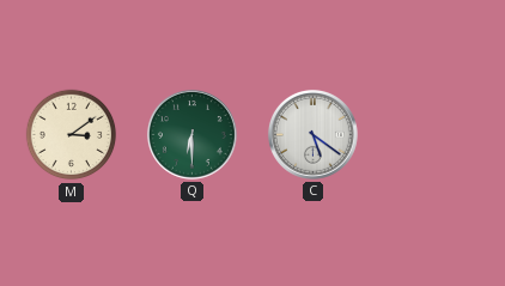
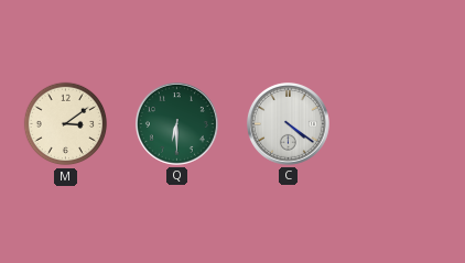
C: 5:21 -> 4:21 (288, 123)
